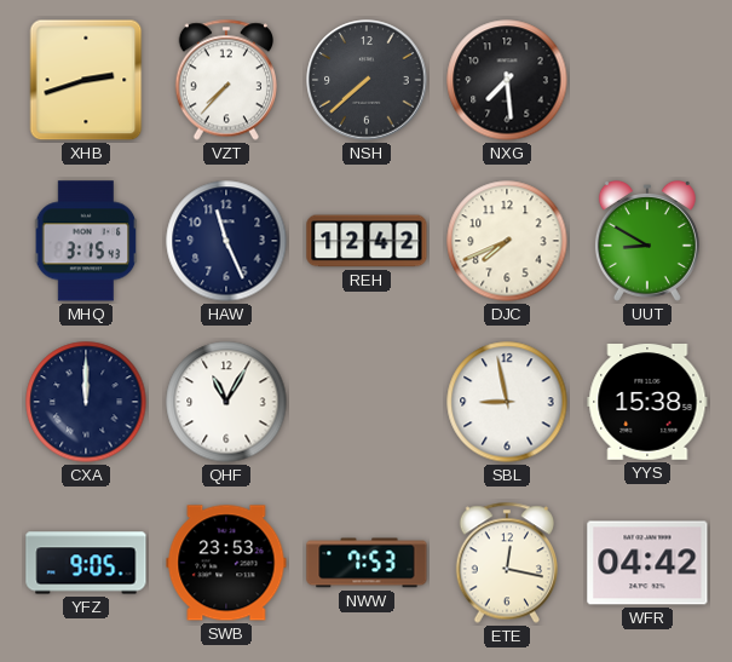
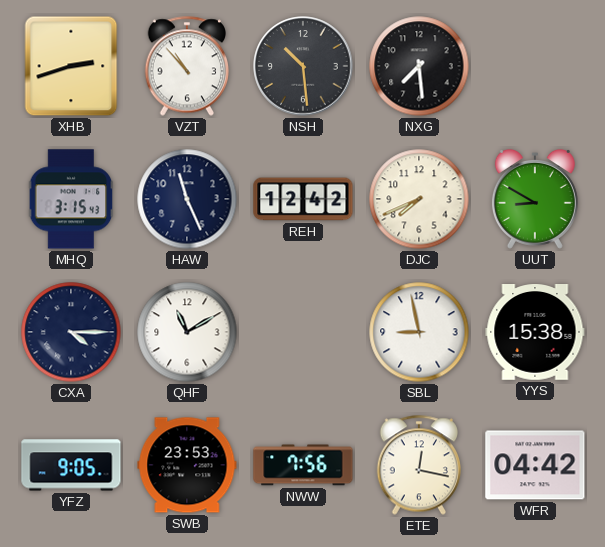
VZT: 7:37 -> 10:53 (186, 66)
NSH: 7:38 -> 10:29 (303, 66)
CXA: 12:00 -> 4:15 (71, 332)
QHF: 11:05 -> 11:10 (187, 332)
NWW: 7:53 -> 7:56 (303, 465)
